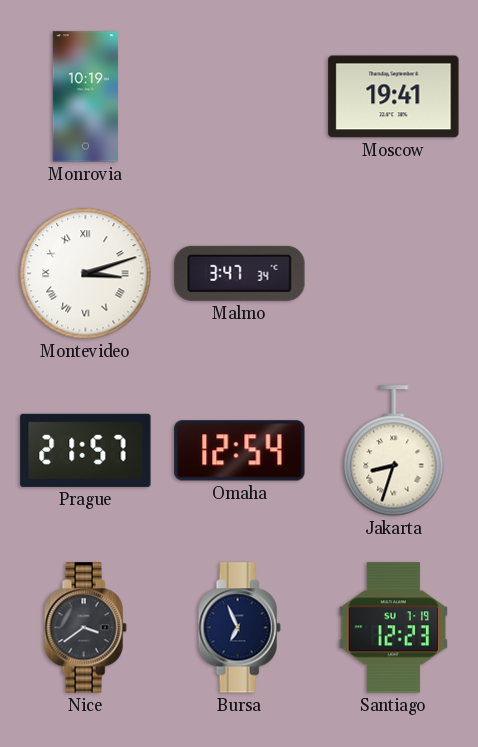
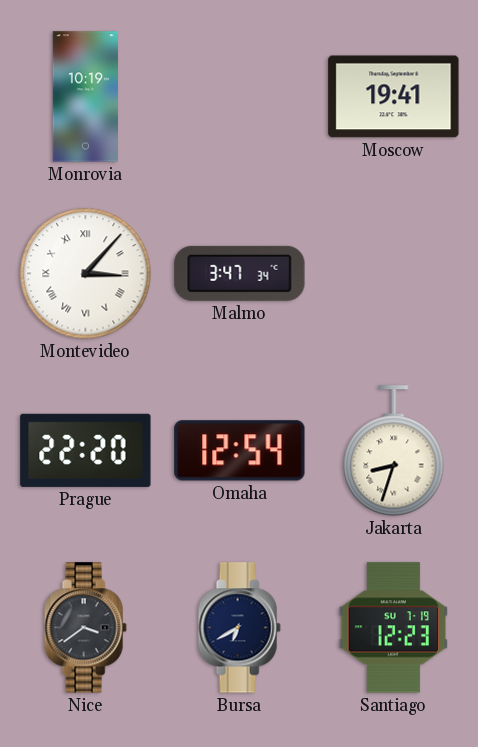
Montevideo: 3:12 -> 3:07 (86, 274)
Prague: 21:57 -> 22:20 (86, 450)
Bursa: 6:56 -> 6:40 (239, 628)
